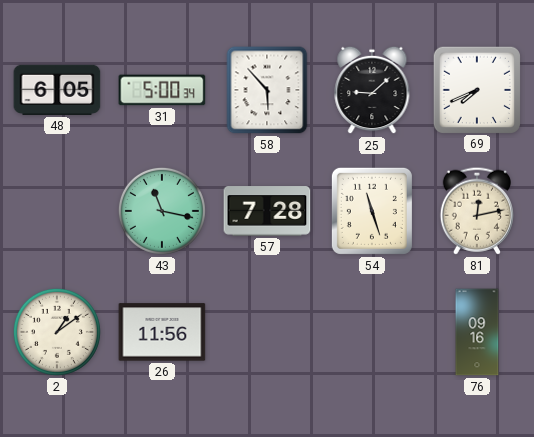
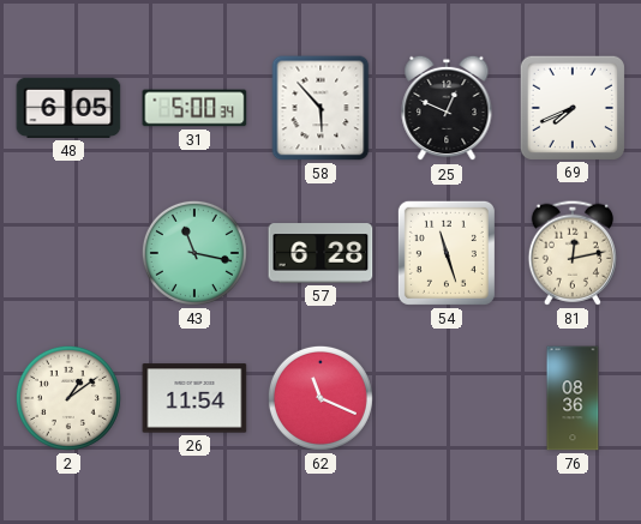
25: 9:08 -> 12:49 (447, 108)
57: 7:28 -> 6:28 (320, 253)
26: 11:56 -> 11:54 (194, 398)
62: none -> 11:19 (320, 398)
76: 09:16 -> 08:36 (573, 398)
